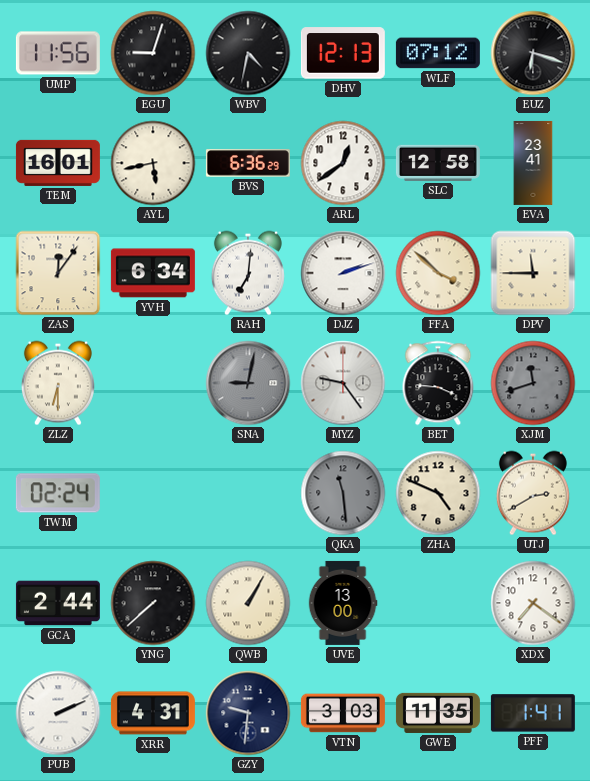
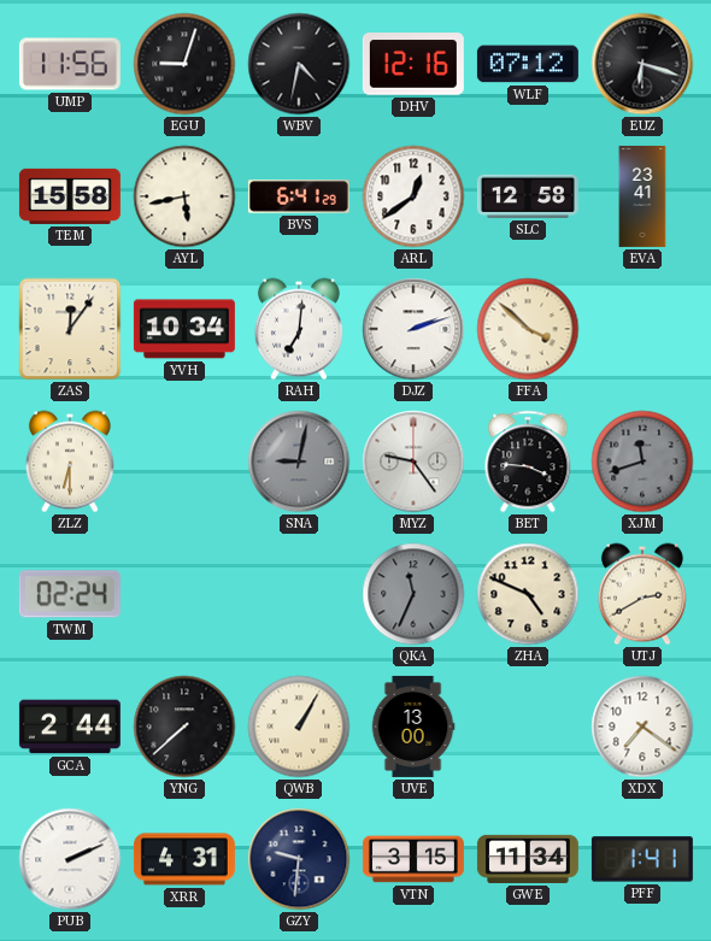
DHV: 12:13 -> 12:16 (413, 64)
TEM: 16:01 -> 15:58 (70, 196)
BVS: 6:36 -> 6:41 (299, 196)
YVH: 6:34 -> 10:34 (184, 329)
DPV: 11:45 -> none (533, 273)
QKA: 11:29 -> 11:34 (413, 594)
VTN: 3:03 -> 3:15 (413, 859)
GWE: 11:35 -> 11:34 (528, 859)
